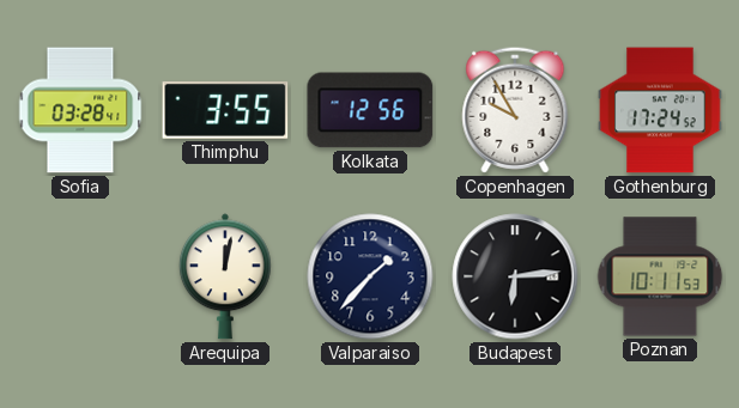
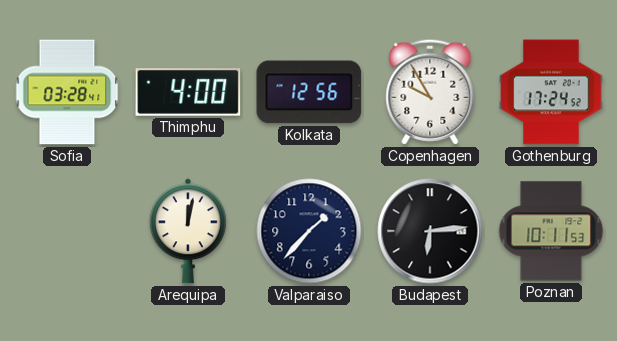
Thimphu: 3:55 -> 4:00 (188, 92)
